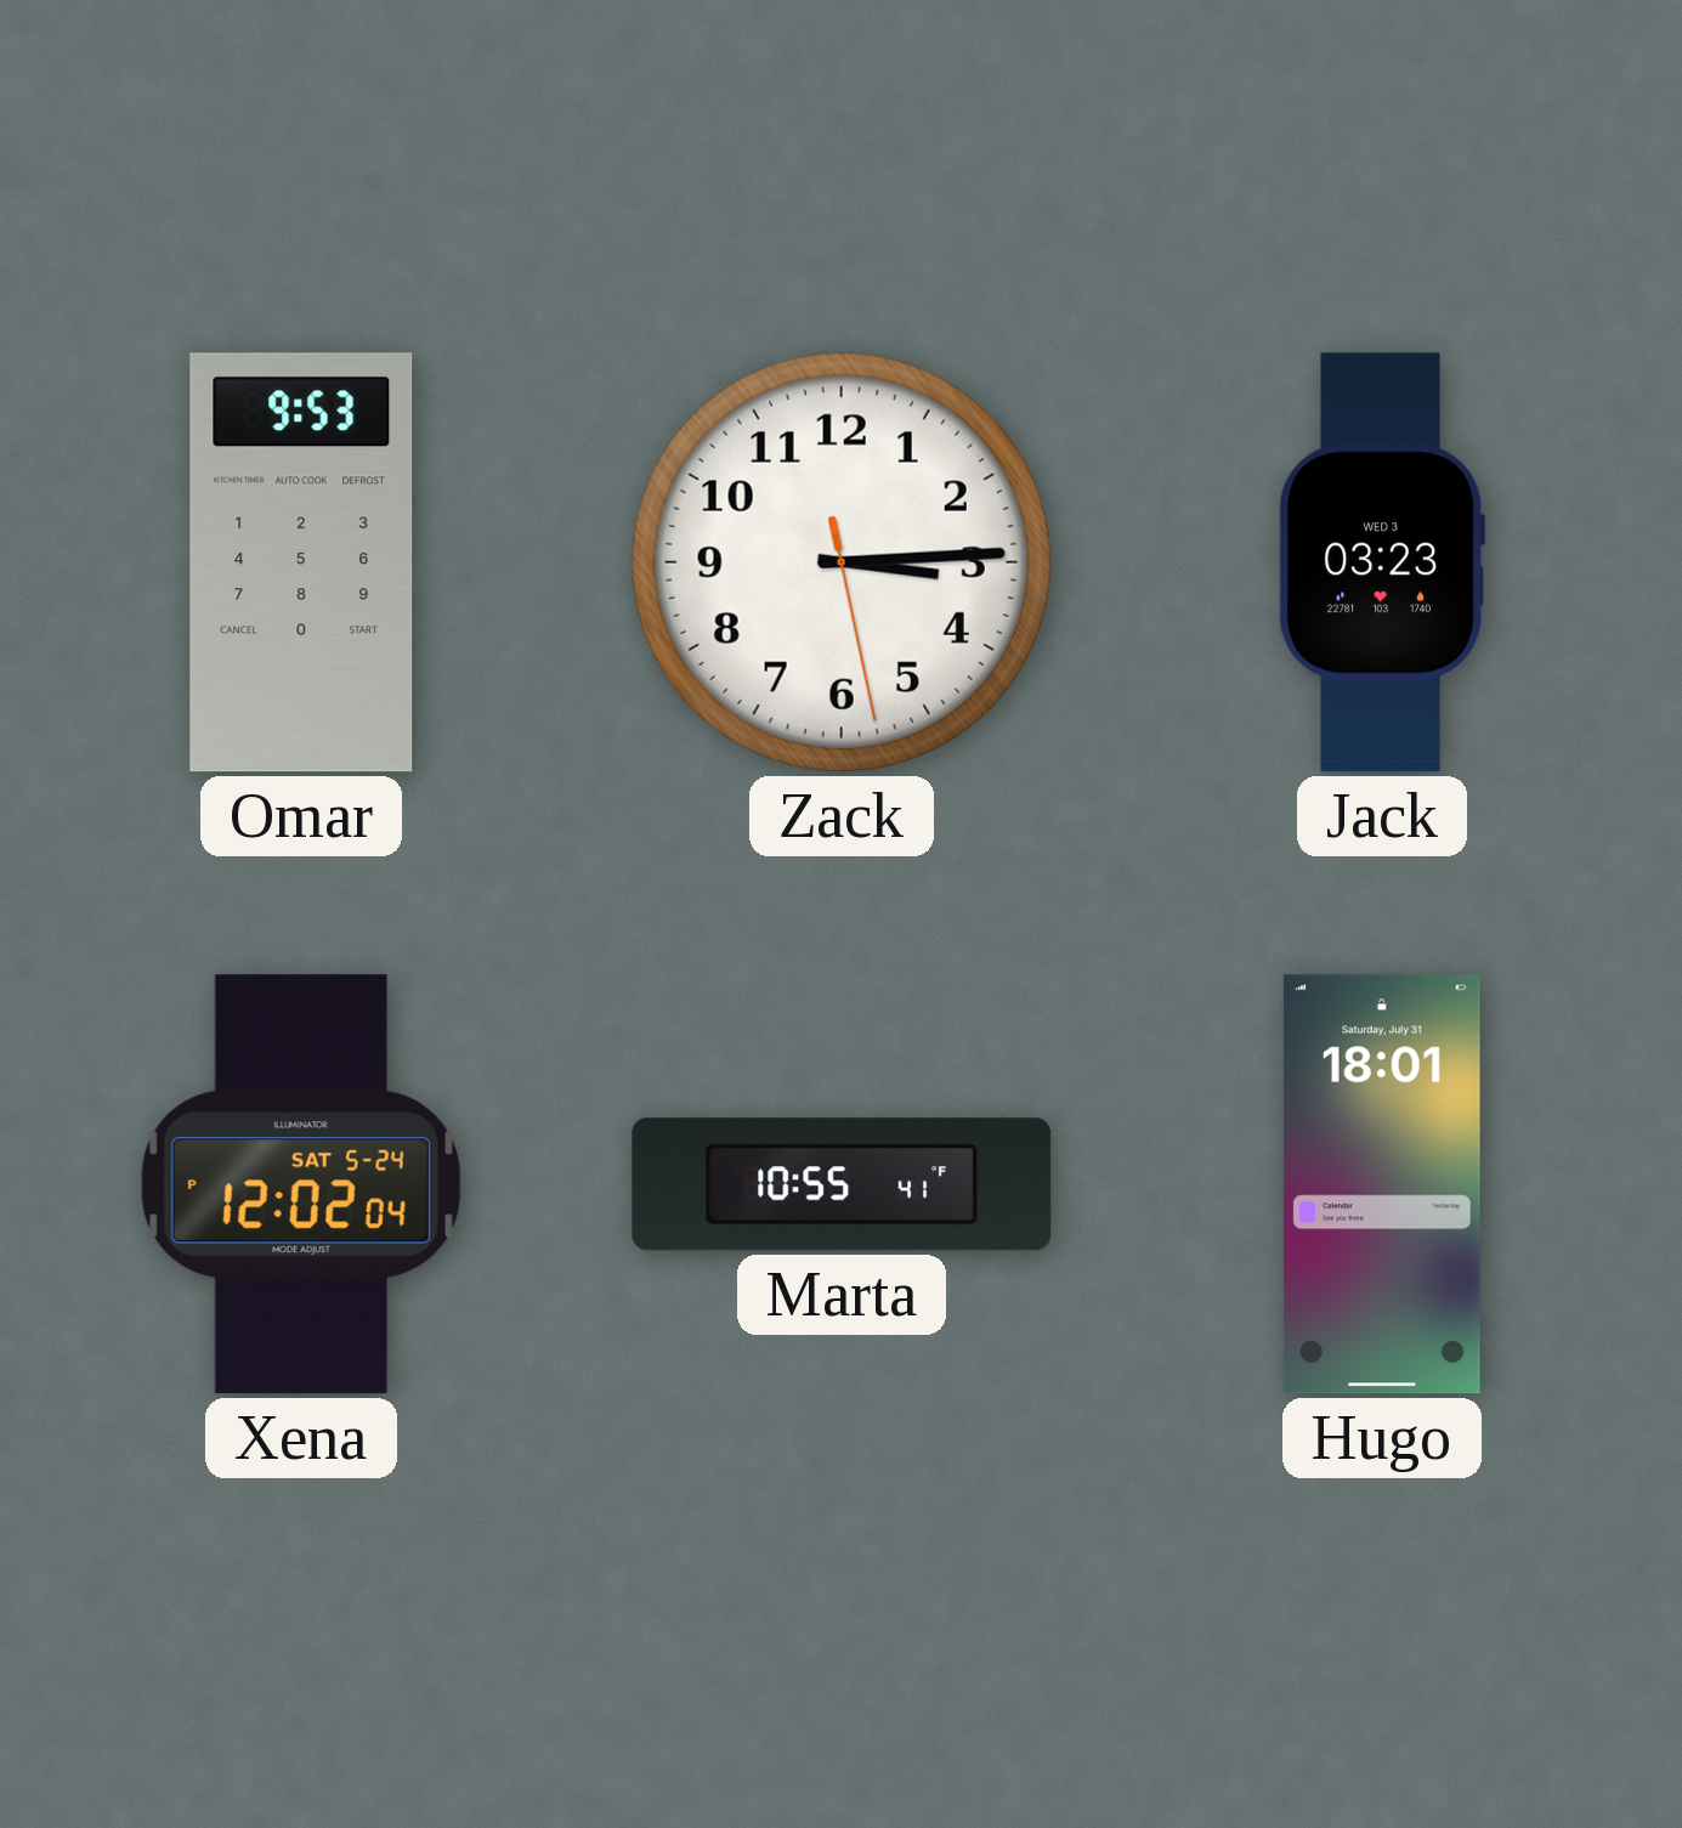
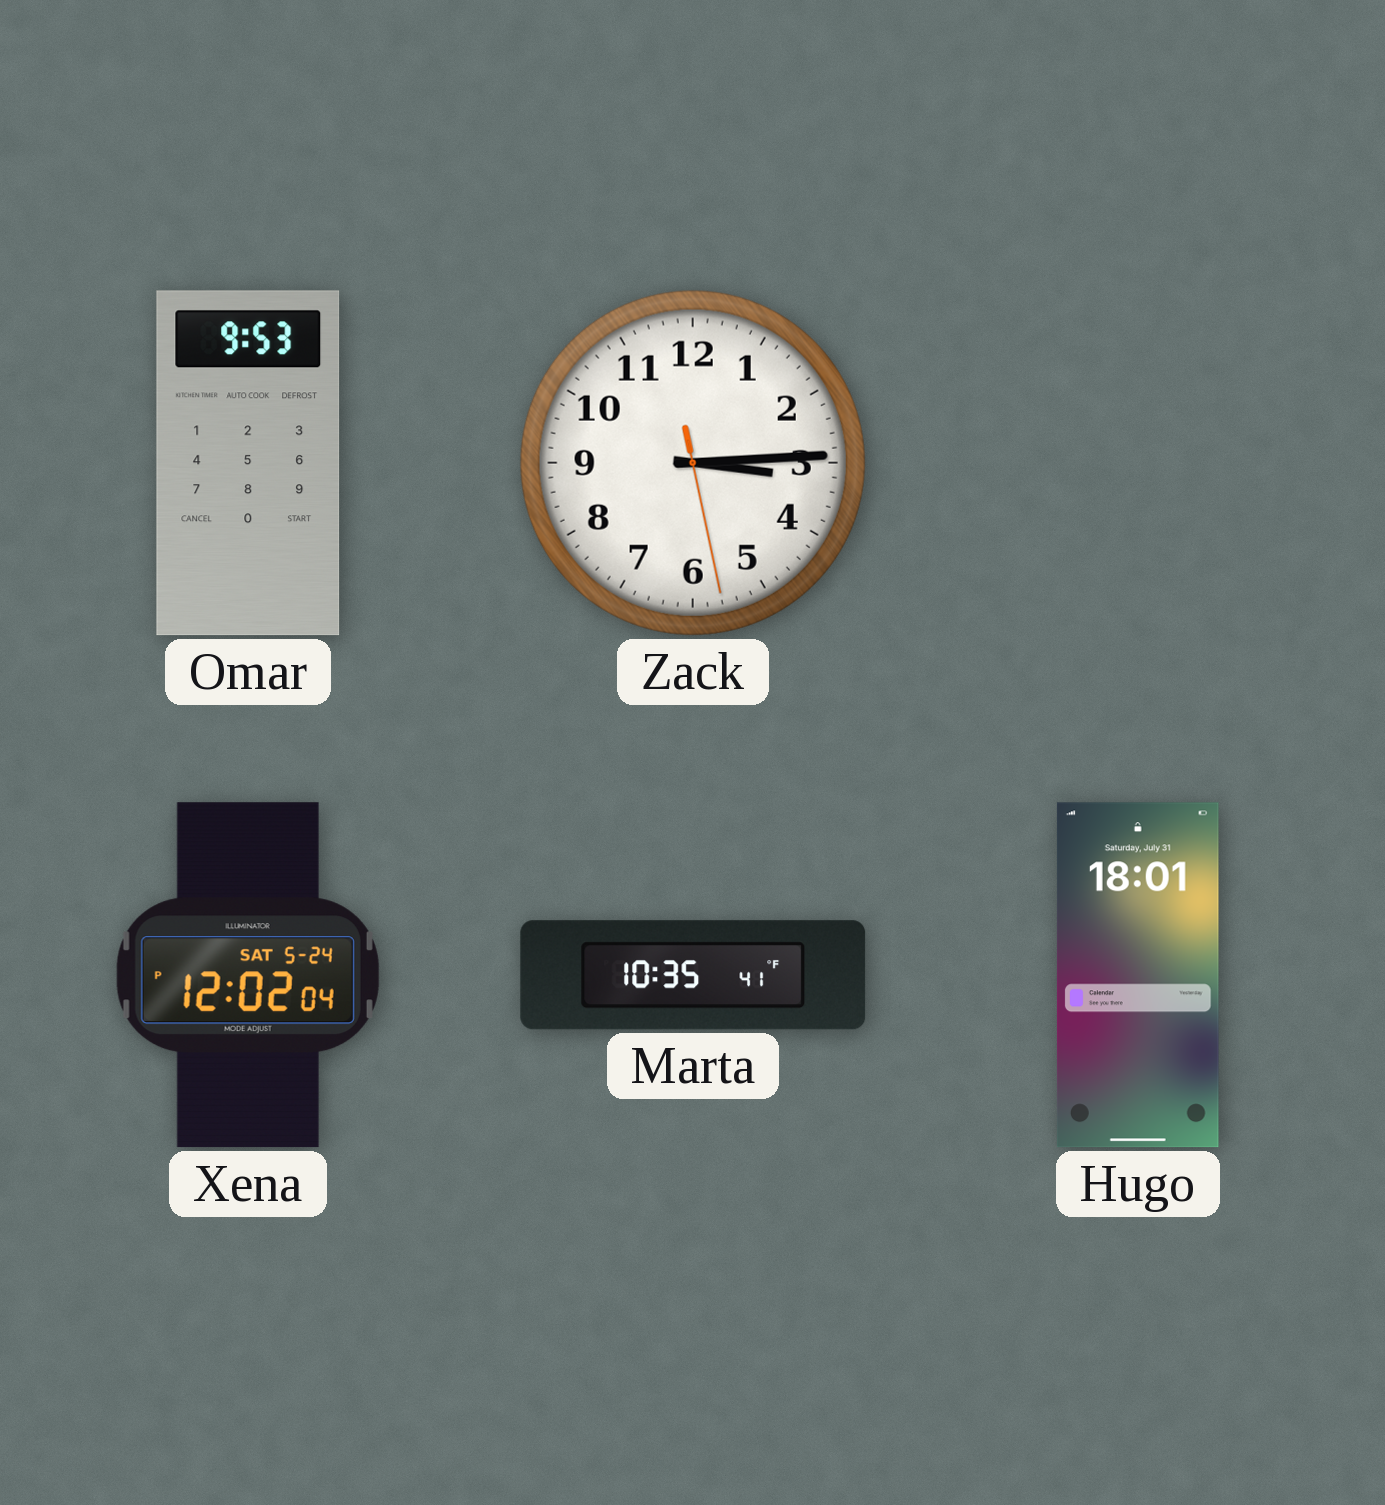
Jack: 03:23 -> none (1382, 562)
Marta: 10:55 -> 10:35 (693, 975)
